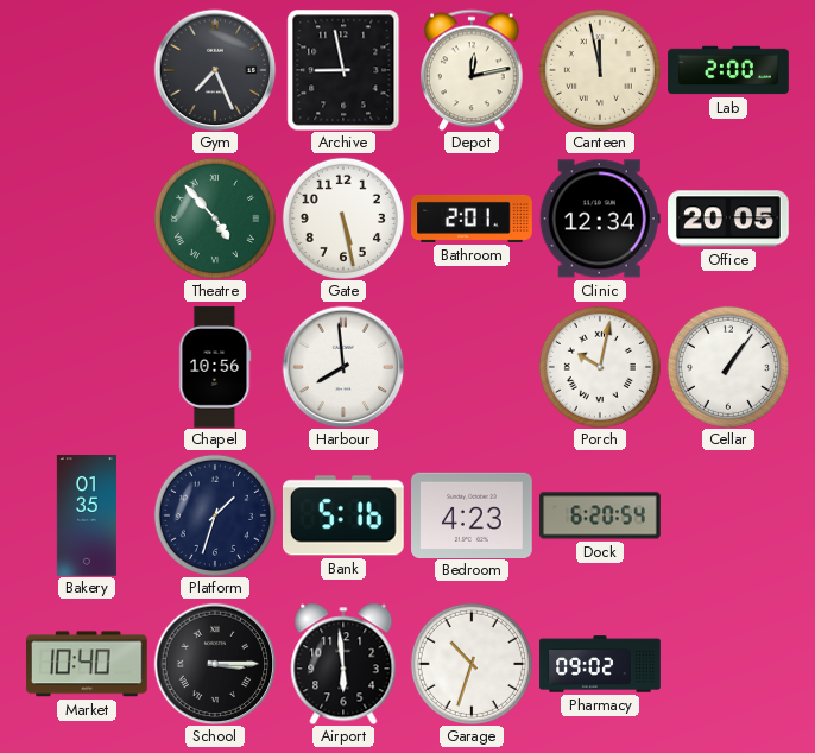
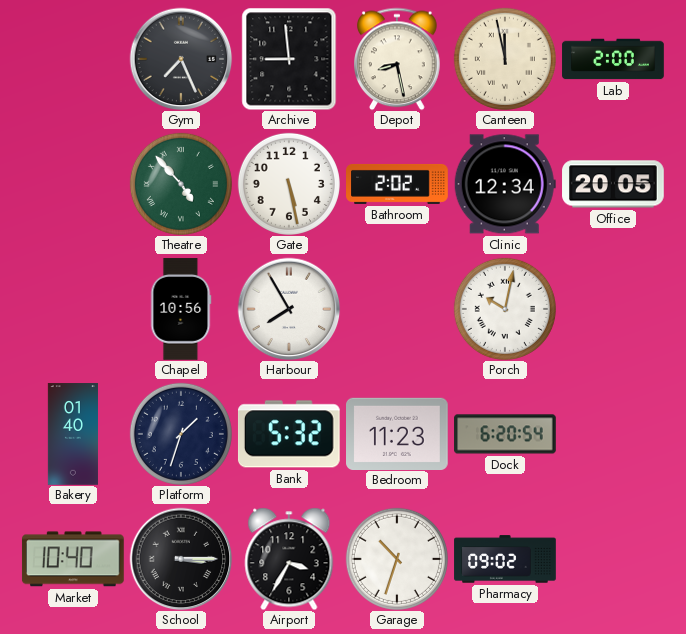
Archive: 8:58 -> 8:59 (289, 59)
Depot: 12:13 -> 8:28 (398, 59)
Bathroom: 2:01 -> 2:02 (397, 184)
Harbour: 7:59 -> 7:55 (289, 309)
Cellar: 1:06 -> none (728, 367)
Bakery: 01:35 -> 01:40 (73, 434)
Bank: 5:16 -> 5:32 (289, 434)
Bedroom: 4:23 -> 11:23 (398, 433)
Airport: 5:59 -> 3:35 (289, 559)
